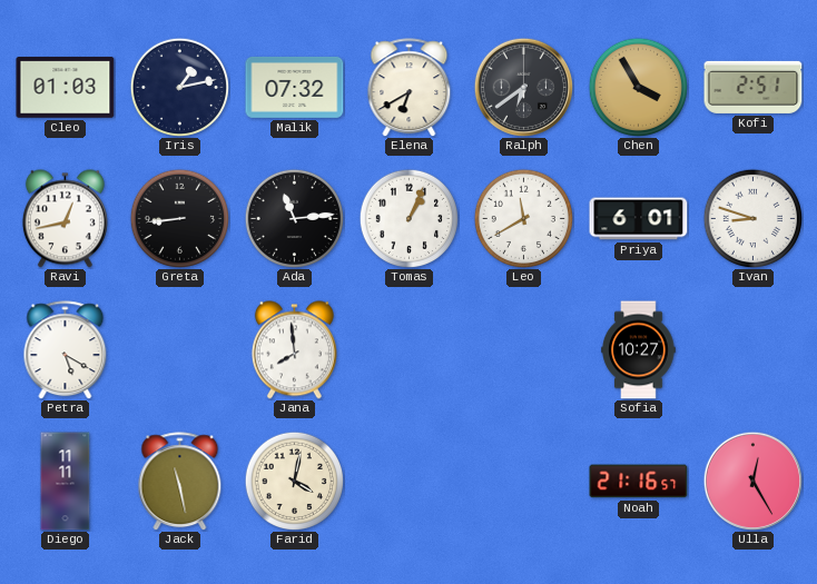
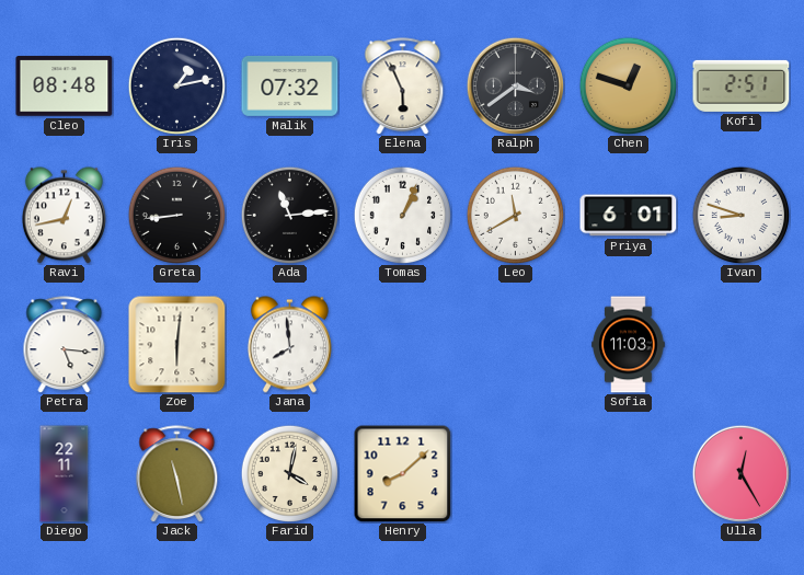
Cleo: 01:03 -> 08:48 (65, 87)
Elena: 6:40 -> 5:56 (403, 87)
Ralph: 6:39 -> 3:39 (515, 85)
Chen: 3:55 -> 12:48 (628, 85)
Petra: 5:20 -> 5:16 (65, 345)
Zoe: none -> 6:01 (177, 345)
Sofia: 10:27 -> 11:03 (629, 345)
Diego: 11:11 -> 22:11 (65, 474)
Henry: none -> 8:08 (402, 473)
Noah: 21:16 -> none (639, 482)
